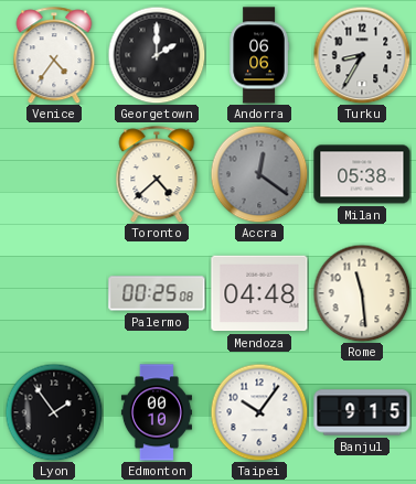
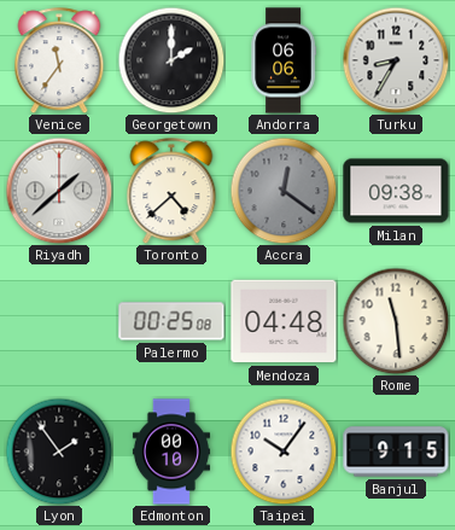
Venice: 4:36 -> 11:36 (59, 60)
Riyadh: none -> 1:38 (59, 191)
Milan: 05:38 -> 09:38 (396, 191)
